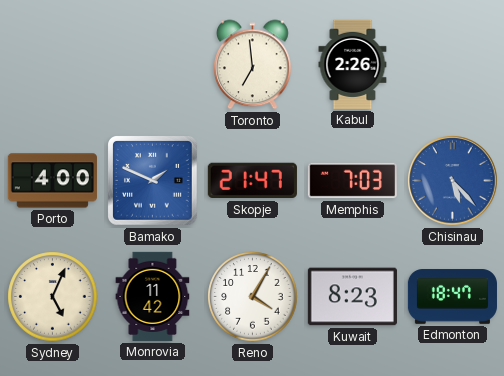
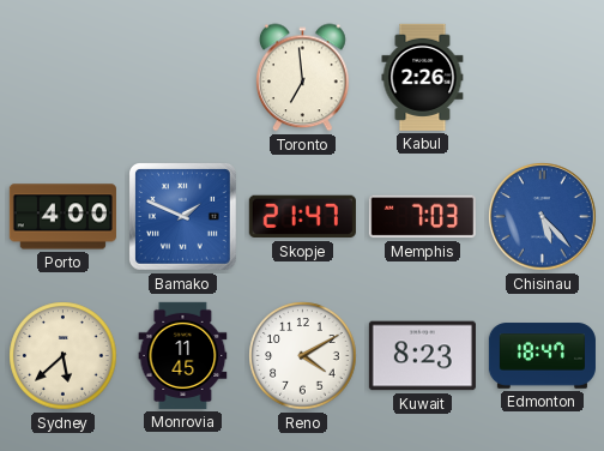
Sydney: 5:04 -> 5:38 (64, 356)
Monrovia: 11:42 -> 11:45 (183, 355)
Reno: 4:05 -> 4:10 (303, 356)
